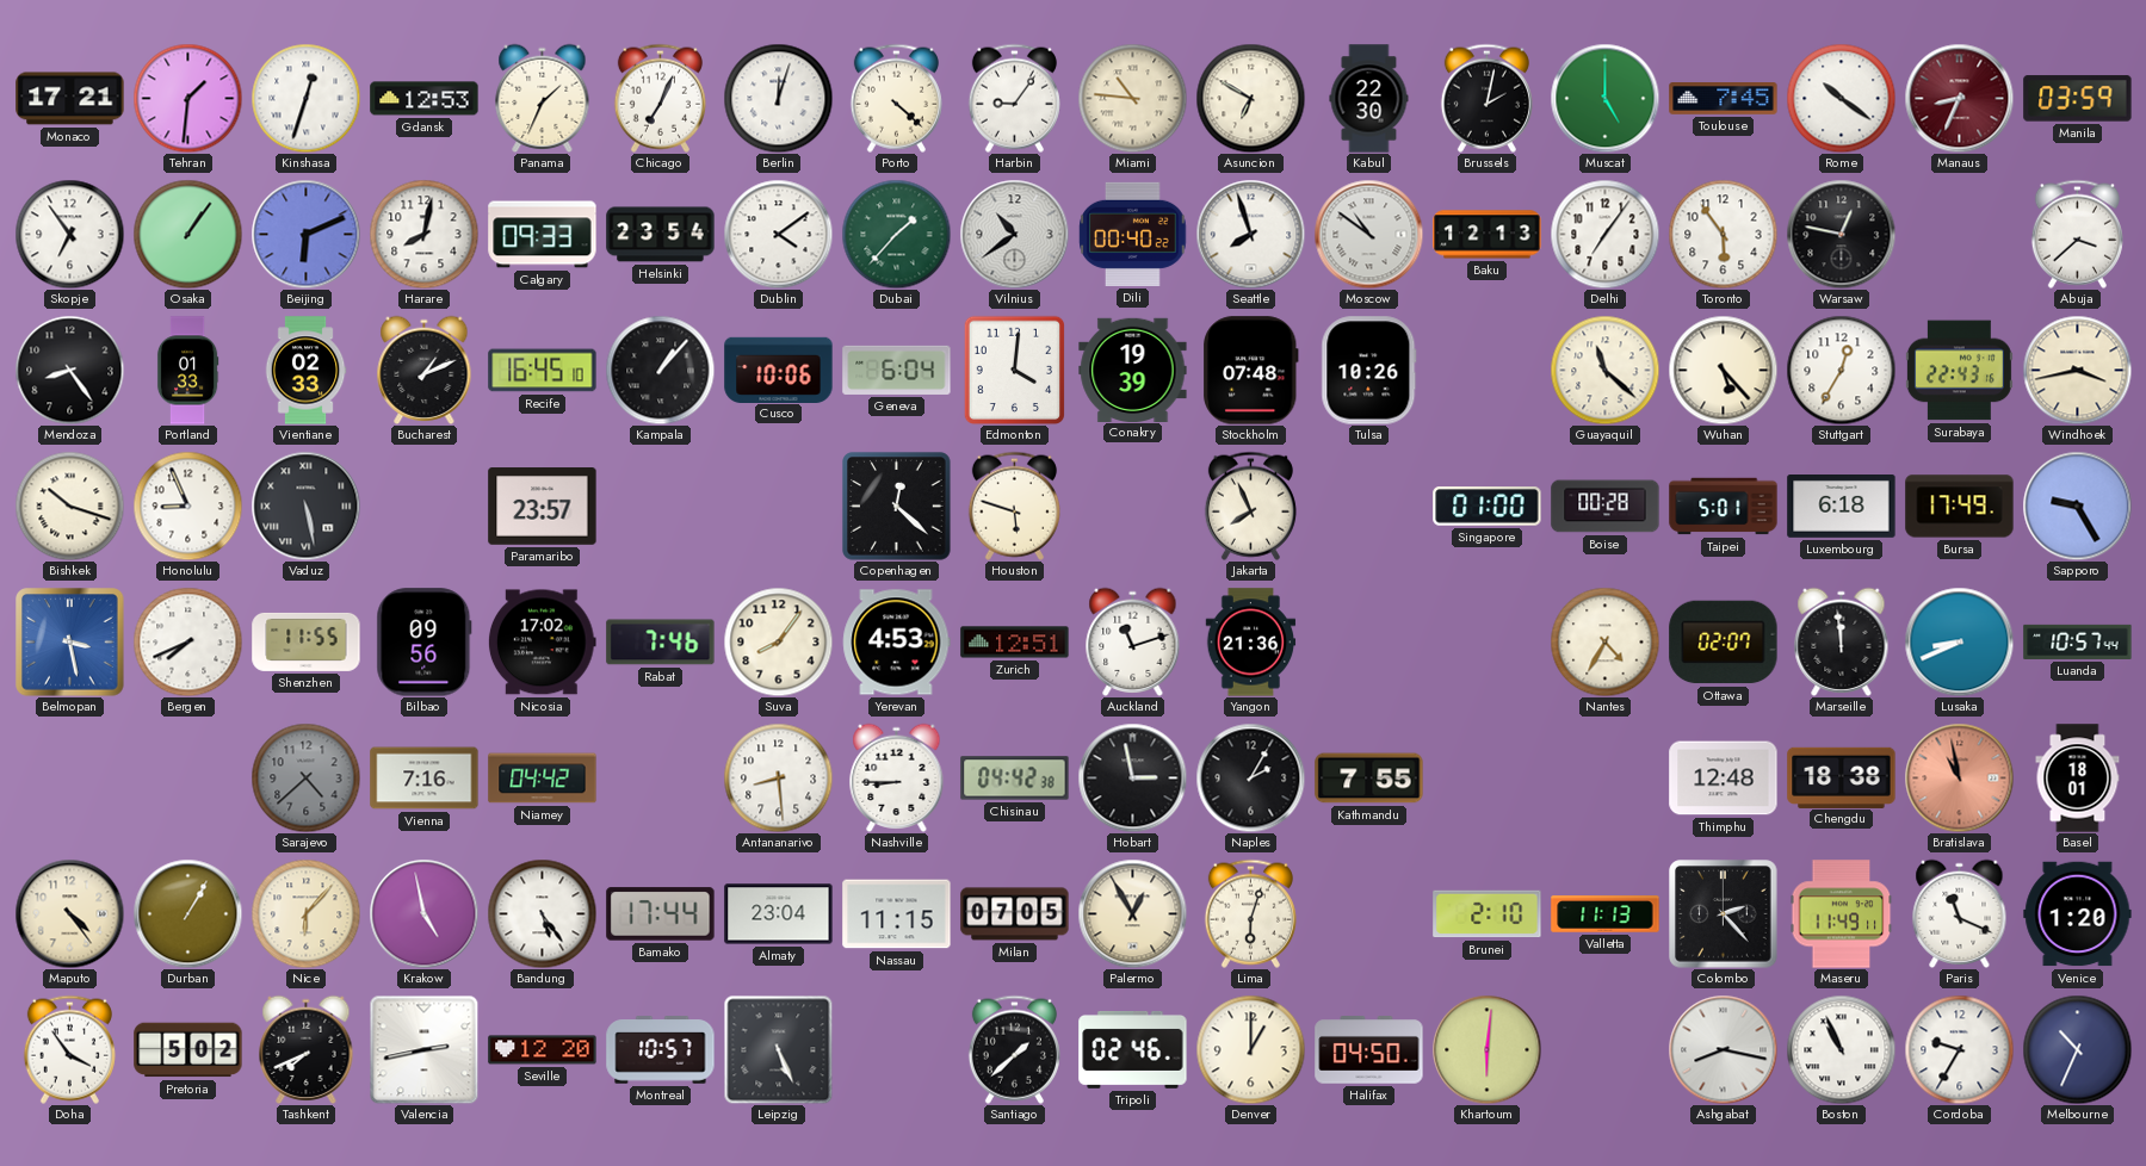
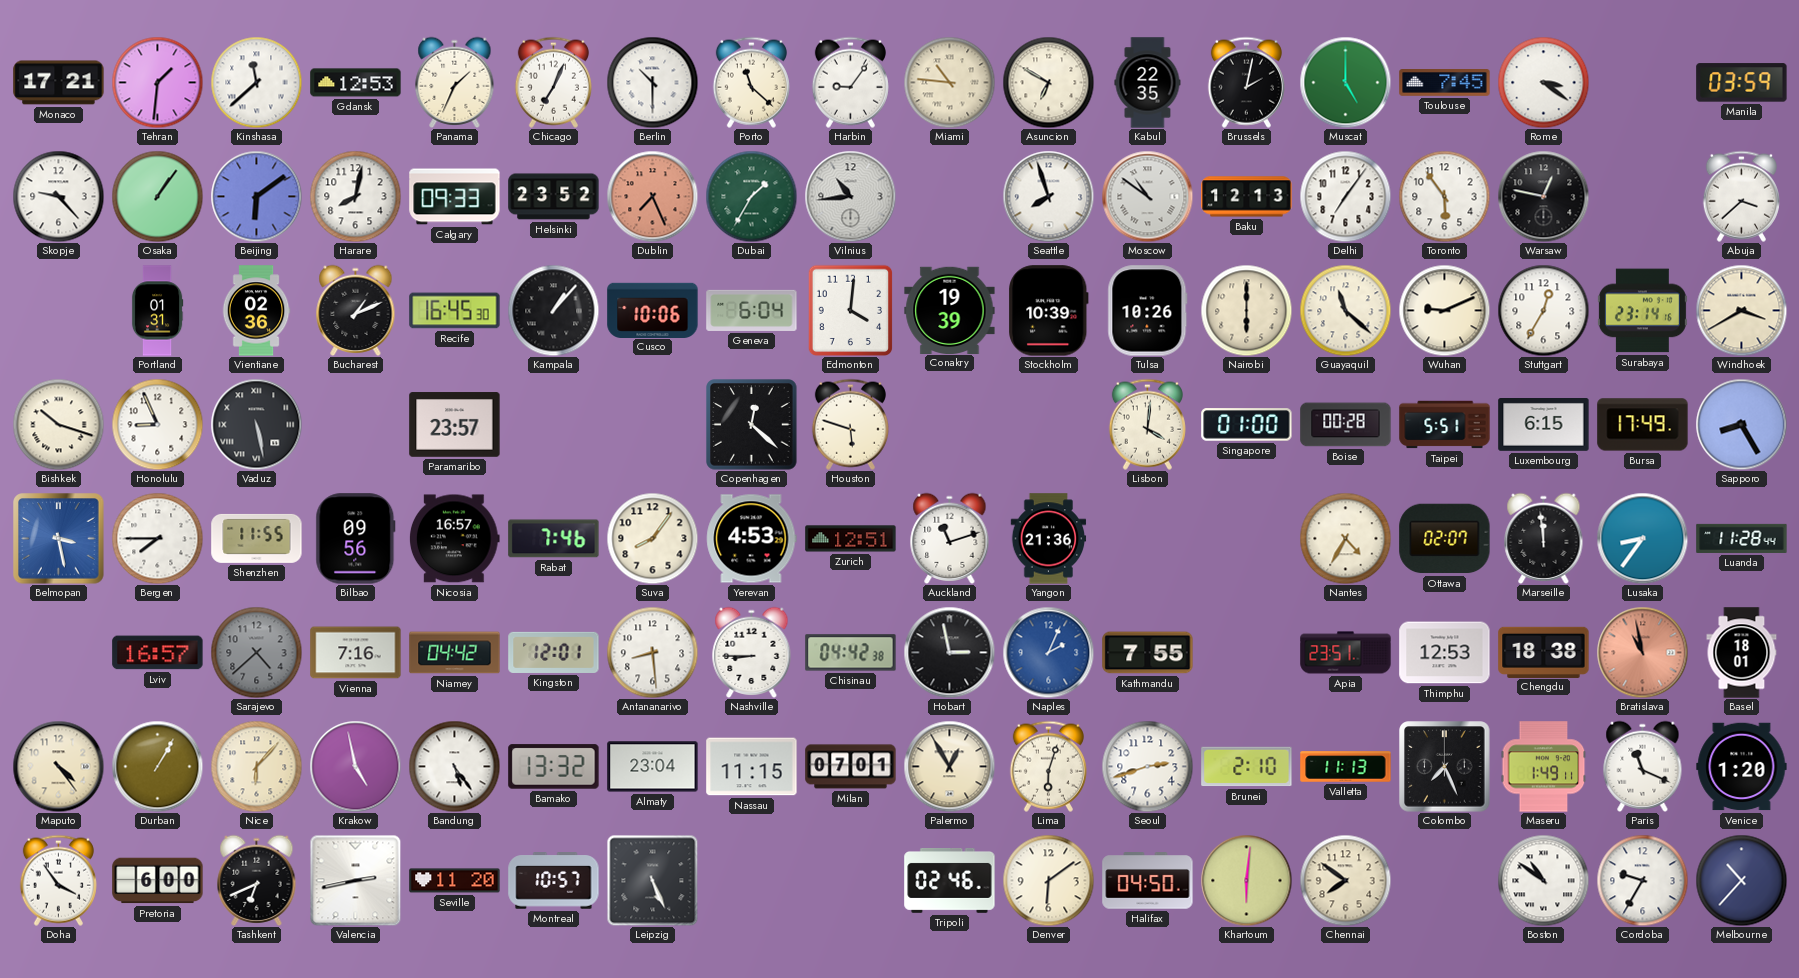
Kinshasa: 12:33 -> 11:38 (256, 82)
Berlin: 12:03 -> 10:30 (652, 82)
Porto: 4:22 -> 11:22 (751, 82)
Kabul: 22:30 -> 22:35 (1148, 83)
Rome: 10:21 -> 3:21 (1543, 82)
Manaus: 8:34 -> none (1959, 98)
Skopje: 6:54 -> 9:23 (58, 196)
Beijing: 6:11 -> 6:09 (256, 196)
Helsinki: 23:54 -> 23:52 (554, 197)
Dublin: 4:09 -> 7:26 (652, 196)
Dublin dial: white -> salmon (652, 196)
Dubai: 1:37 -> 1:35 (751, 196)
Vilnius: 10:39 -> 10:44 (850, 196)
Dili: 00:40 -> none (1133, 234)
Mendoza: 8:24 -> none (69, 370)
Portland: 01:33 -> 01:31 (157, 311)
Vientiane: 02:33 -> 02:36 (256, 311)
Recife: 16:45:10 -> 16:45:30 (455, 311)
Stockholm: 07:48 -> 10:39 (1049, 311)
Nairobi: none -> 6:00 (1246, 310)
Wuhan: 5:23 -> 9:11 (1444, 310)
Surabaya: 22:43 -> 23:14 (1642, 311)
Windhoek: 3:43 -> 3:40 (1741, 310)
Jakarta: 7:56 -> none (1250, 506)
Lisbon: none -> 4:01 (1147, 424)
Taipei: 5:01 -> 5:51 (1445, 425)
Luxembourg: 6:18 -> 6:15 (1544, 425)
Sapporo: 9:25 -> 8:25 (1741, 424)
Bergen: 7:41 -> 7:45 (157, 538)
Nicosia: 17:02 -> 16:57 (454, 539)
Lusaka: 8:41 -> 8:36 (1642, 538)
Luanda: 10:57 -> 11:28 (1742, 538)
Lviv: none -> 16:57 (158, 653)
Kingston: none -> 12:01 (554, 652)
Naples: 2:05 -> 2:04 (1048, 652)
Naples dial: black -> blue (1048, 652)
Apia: none -> 23:51 (1346, 653)
Thimphu: 12:48 -> 12:53 (1445, 653)
Bamako: 17:44 -> 13:32 (554, 767)
Milan: 07:05 -> 07:01 (851, 767)
Seoul: none -> 2:42 (1147, 766)
Colombo: 2:23 -> 7:26 (1445, 767)
Maseru: 11:49 -> 1:49 (1544, 767)
Pretoria: 5:02 -> 6:00 (158, 881)
Tashkent: 7:41 -> 6:41 (257, 880)
Seville: 12:20 -> 11:20 (455, 881)
Santiago: 1:38 -> none (1014, 1049)
Denver: 1:00 -> 6:09 (1048, 880)
Chennai: none -> 7:51 (1345, 880)
Ashgabat: 8:17 -> none (1723, 1049)
Boston: 10:56 -> 10:51 (1543, 880)
Melbourne: 10:34 -> 10:37 (1741, 880)
